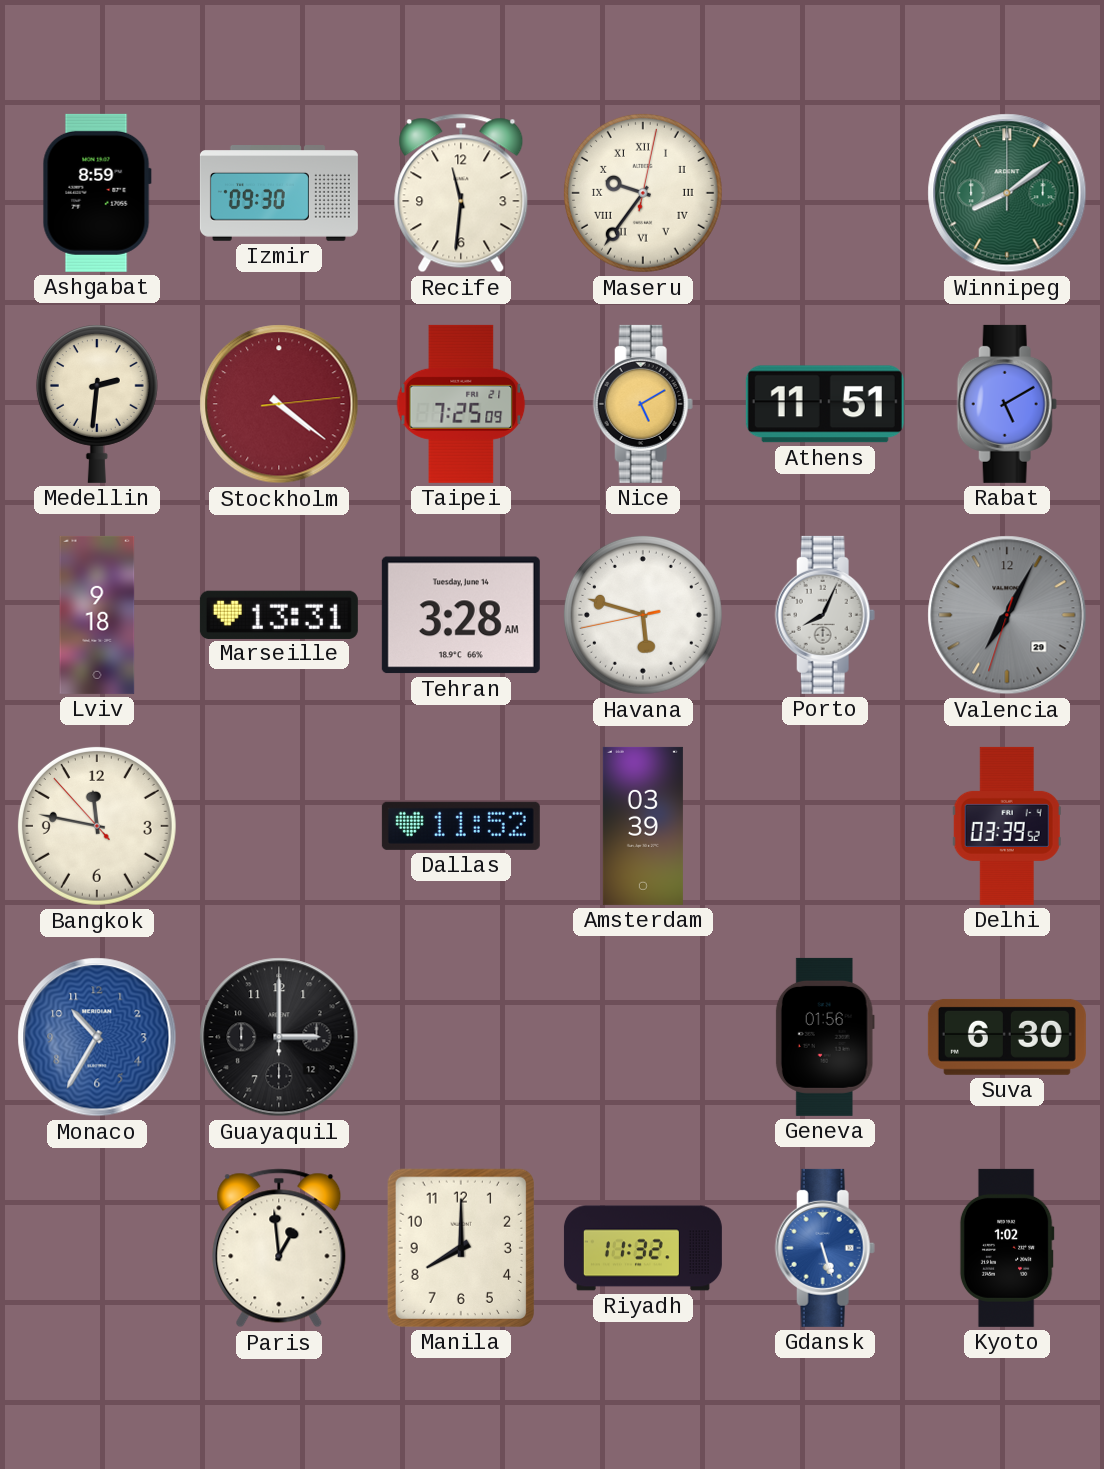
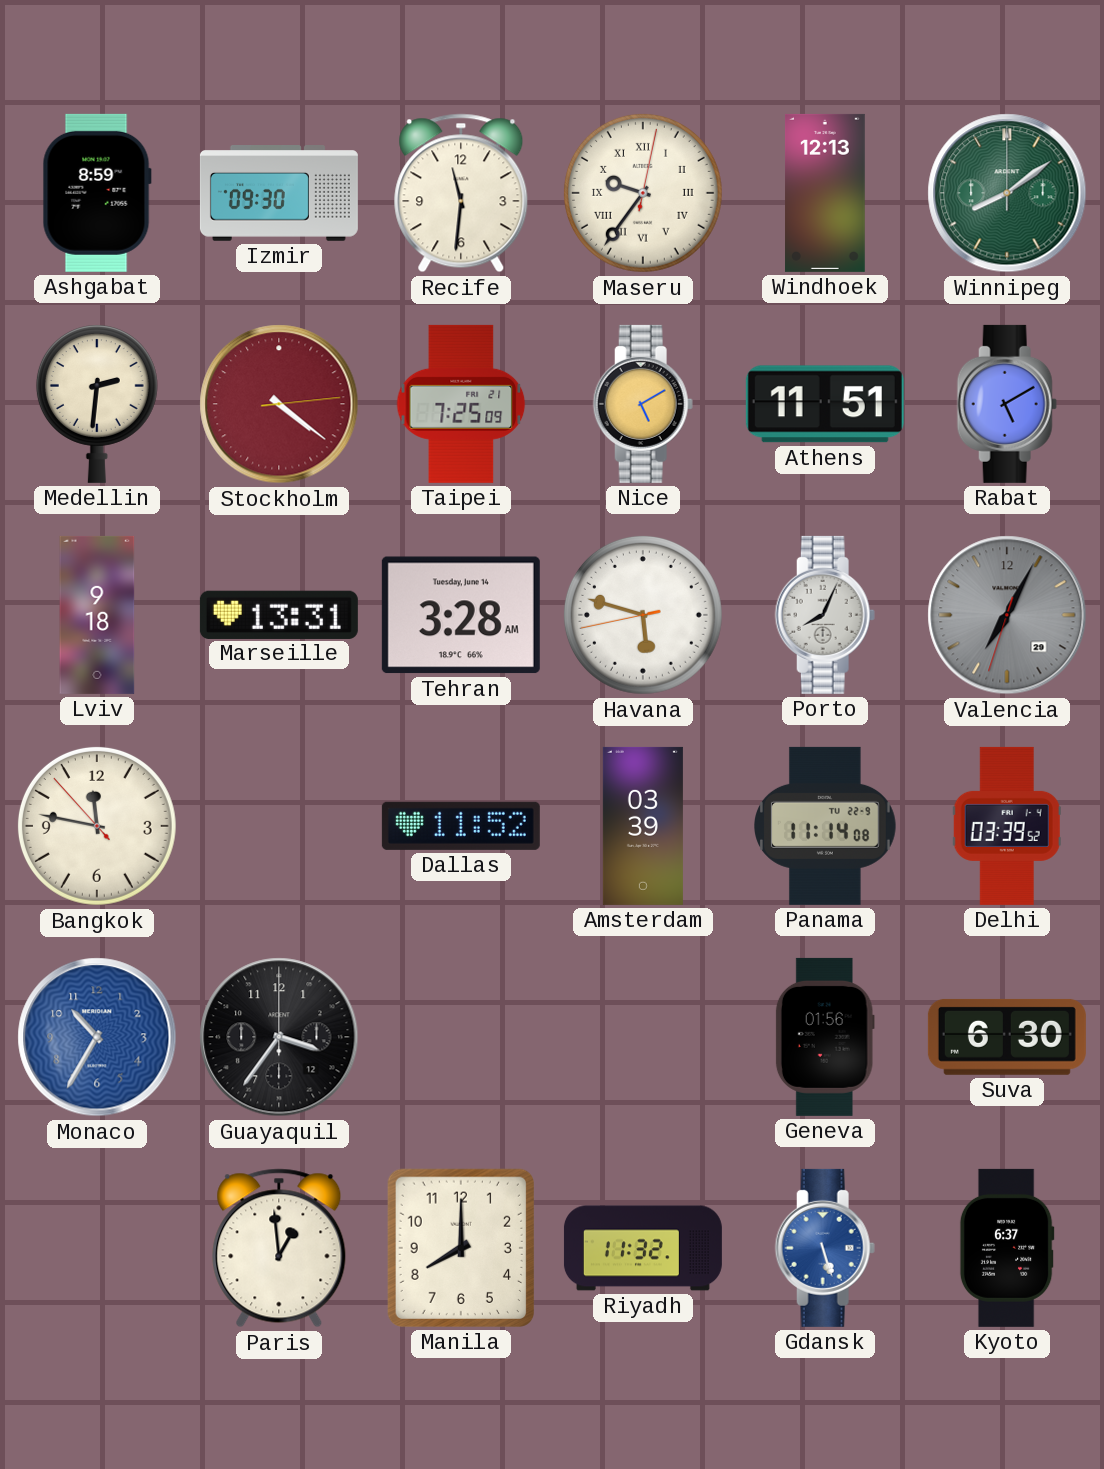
Windhoek: none -> 12:13 (826, 193)
Panama: none -> 11:14 (826, 826)
Guayaquil: 3:00 -> 3:36 (279, 1037)
Kyoto: 1:02 -> 6:37 (1007, 1248)
